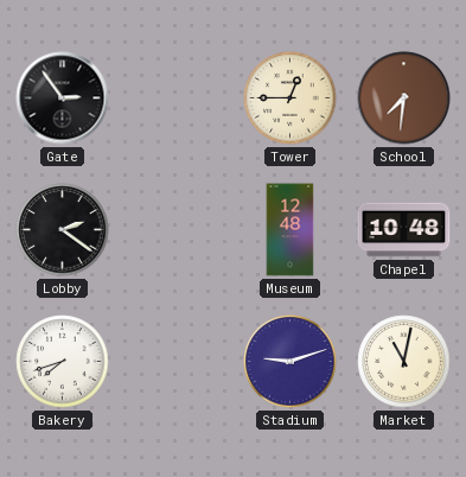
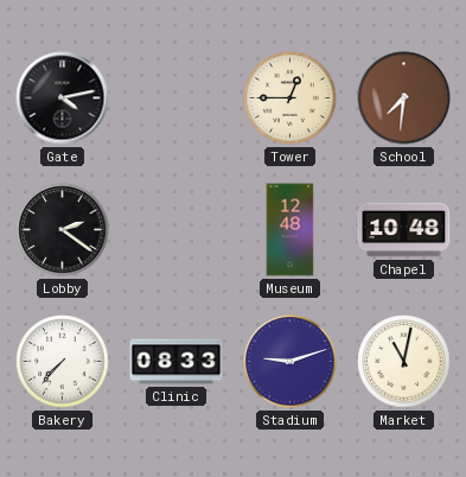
Gate: 2:54 -> 4:13 (63, 98)
Bakery: 7:42 -> 7:37 (63, 362)
Clinic: none -> 08:33 (177, 362)
